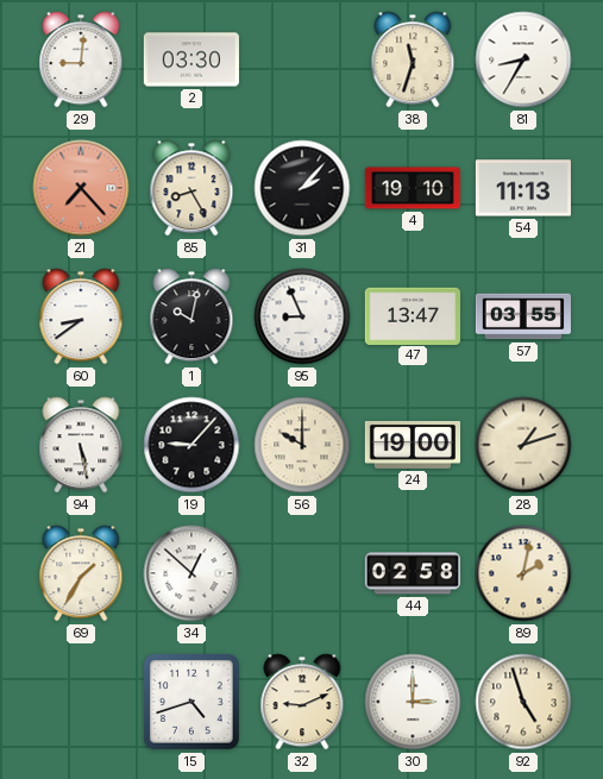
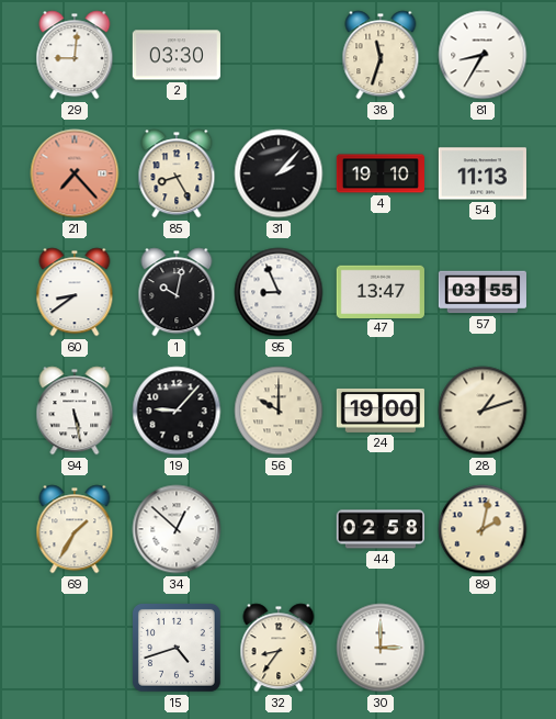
32: 9:11 -> 8:36 (279, 648)
92: 4:57 -> none (523, 702)
